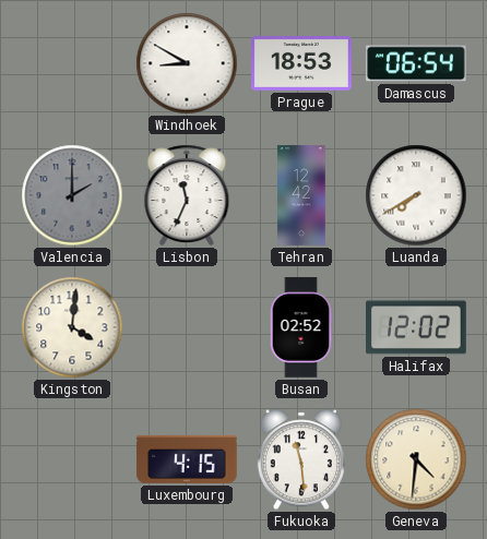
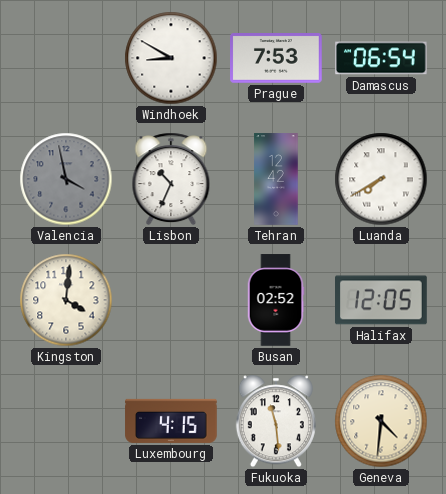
Prague: 18:53 -> 7:53 (277, 59)
Valencia: 2:00 -> 3:58 (66, 179)
Lisbon: 11:34 -> 10:34 (171, 179)
Halifax: 12:02 -> 12:05 (382, 300)
